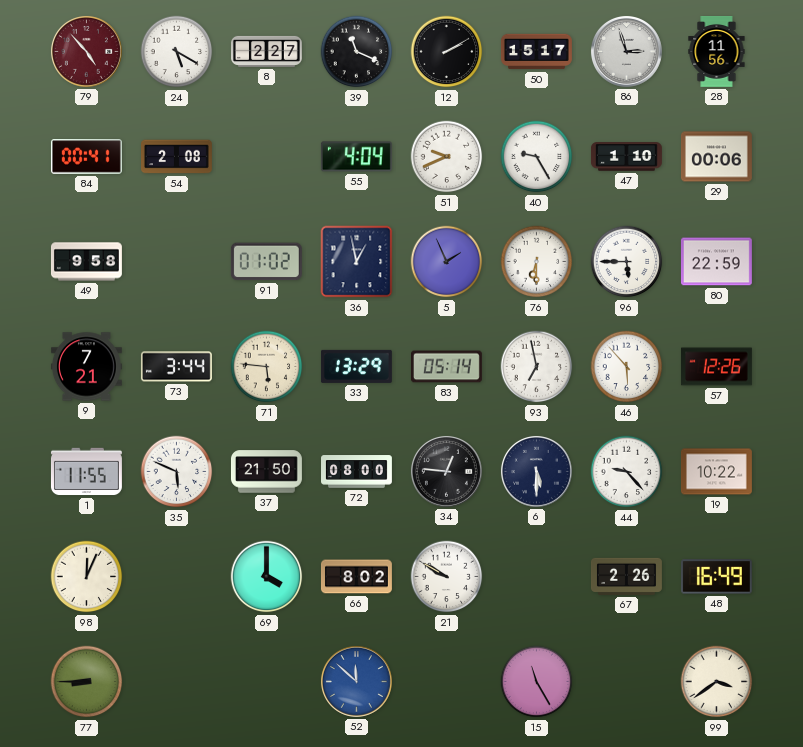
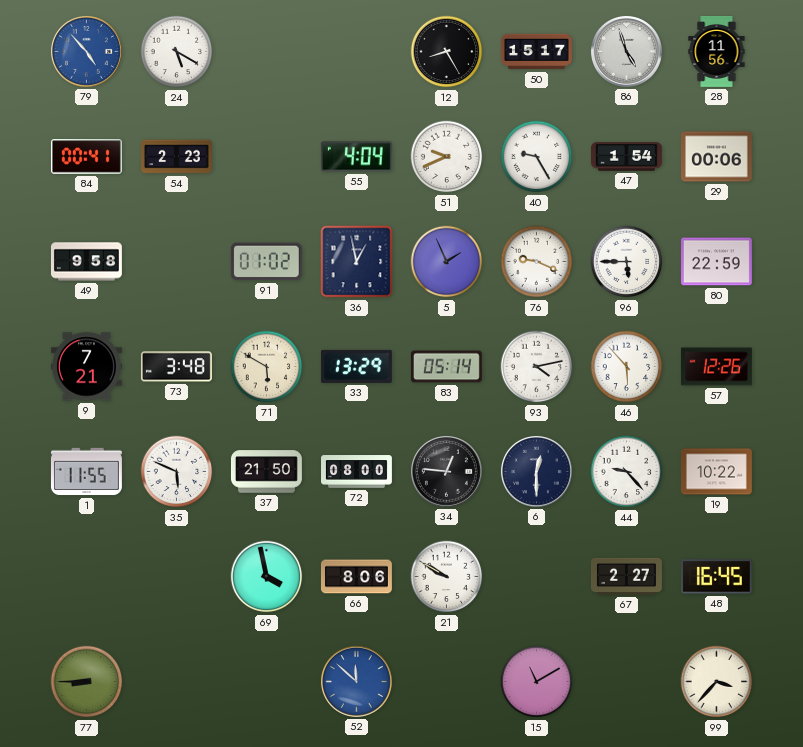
79 dial: burgundy -> blue (86, 51)
8: 2:27 -> none (267, 51)
39: 11:19 -> none (357, 52)
12: 2:10 -> 8:25 (447, 52)
86: 2:57 -> 4:57 (626, 51)
54: 2:08 -> 2:23 (177, 157)
47: 1:10 -> 1:54 (626, 157)
76: 6:30 -> 9:19 (537, 262)
73: 3:44 -> 3:48 (176, 367)
71: 5:46 -> 5:50 (267, 367)
93: 6:58 -> 4:13 (537, 367)
6: 5:30 -> 12:30 (536, 471)
98: 12:04 -> none (87, 577)
69: 4:00 -> 3:58 (267, 577)
66: 8:02 -> 8:06 (356, 577)
67: 2:26 -> 2:27 (626, 576)
48: 16:49 -> 16:45 (716, 577)
15: 11:25 -> 11:10 (537, 682)
99: 3:39 -> 3:37 (717, 682)
